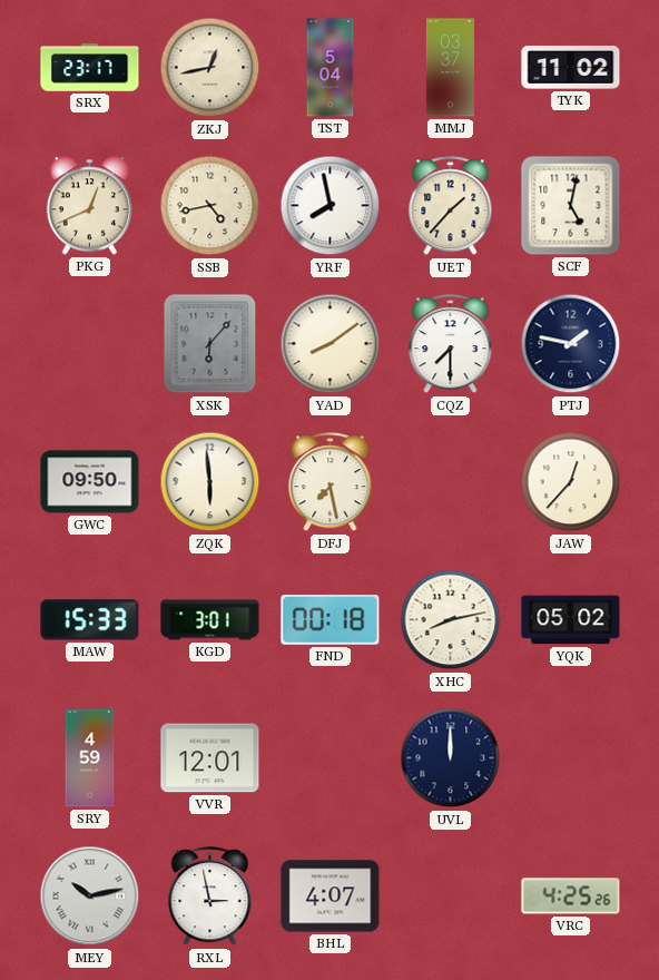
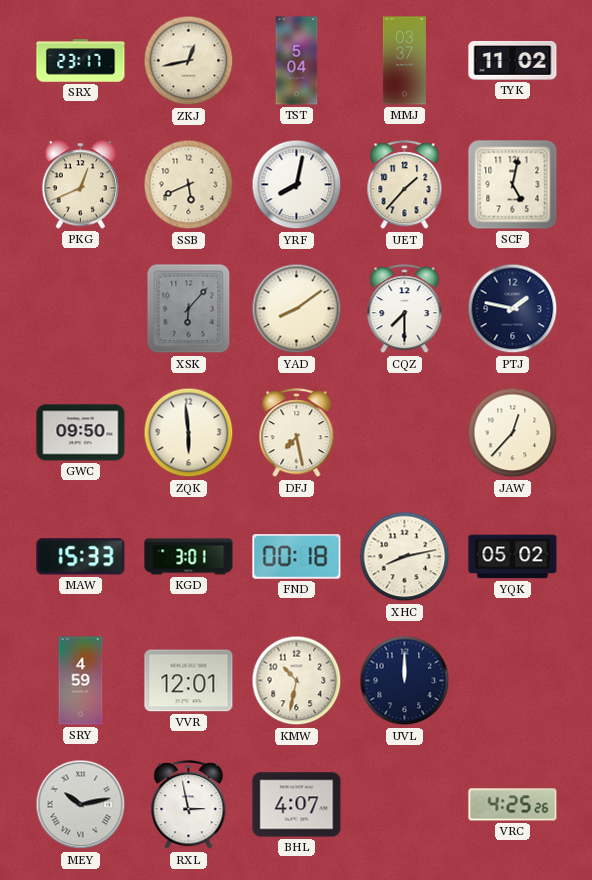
SSB: 4:43 -> 5:41 (189, 185)
YRF: 7:58 -> 8:02 (297, 185)
KMW: none -> 10:32 (297, 681)
